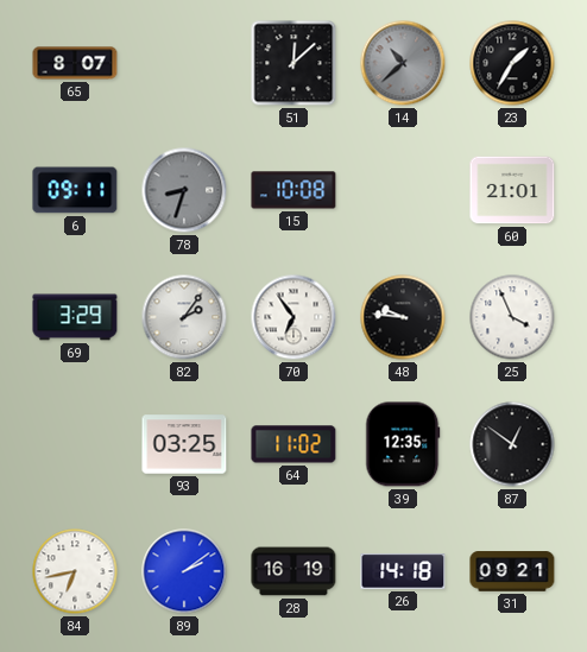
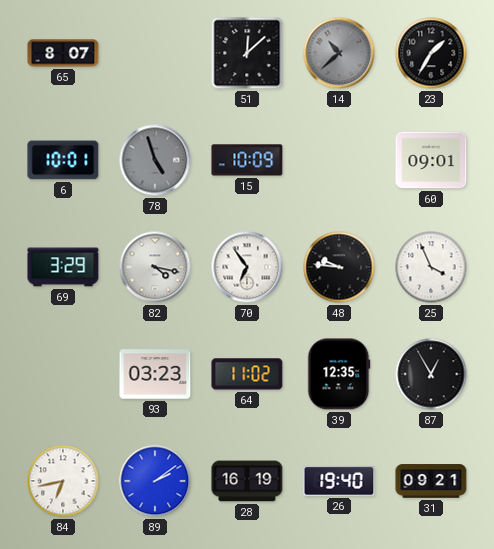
6: 09:11 -> 10:01 (63, 160)
78: 8:33 -> 4:57 (155, 160)
15: 10:08 -> 10:09 (247, 160)
60: 21:01 -> 09:01 (431, 160)
82: 2:06 -> 4:17 (155, 267)
93: 03:25 -> 03:23 (155, 374)
87: 12:51 -> 12:55 (431, 374)
26: 14:18 -> 19:40 (339, 481)
